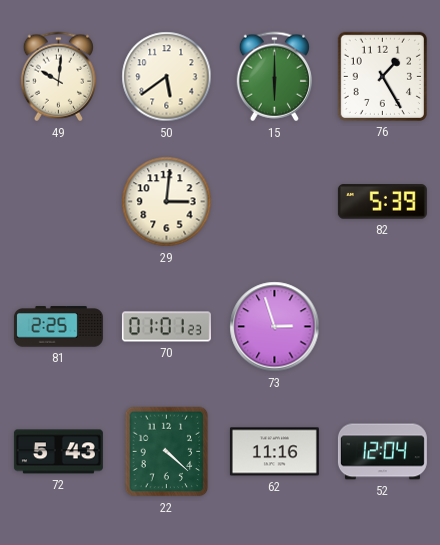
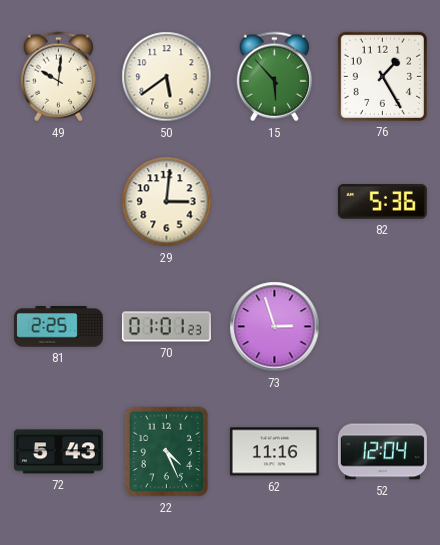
15: 6:00 -> 5:53 (274, 77)
82: 5:39 -> 5:36 (382, 202)
22: 4:22 -> 4:26 (167, 452)
